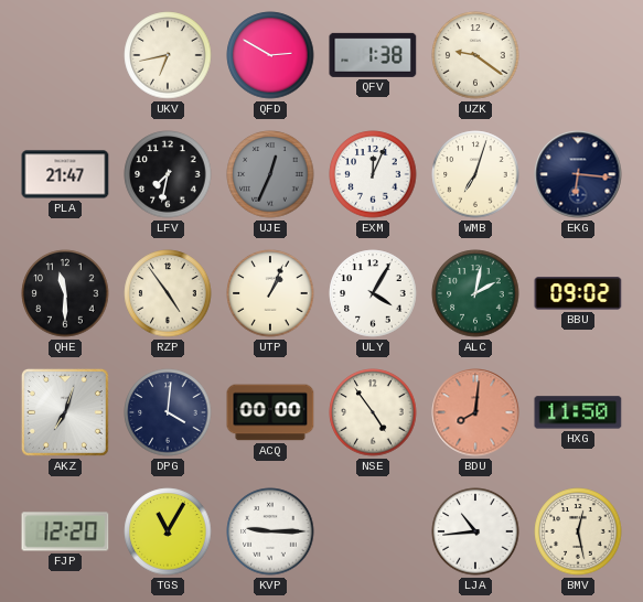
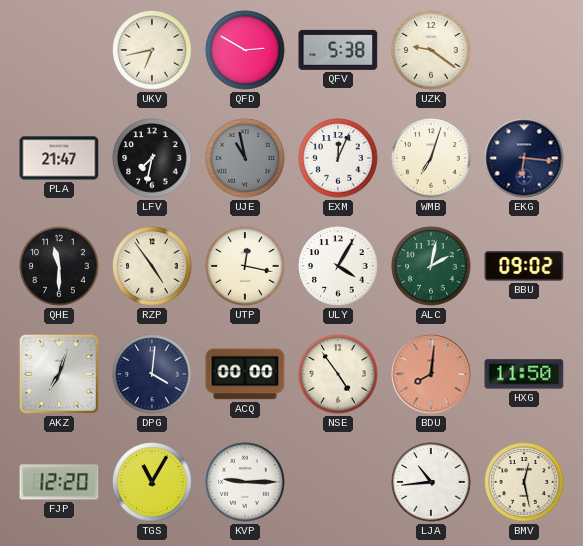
QFV: 1:38 -> 5:38 (338, 50)
UJE: 12:34 -> 10:58 (245, 158)
UTP: 1:04 -> 12:17 (245, 266)
